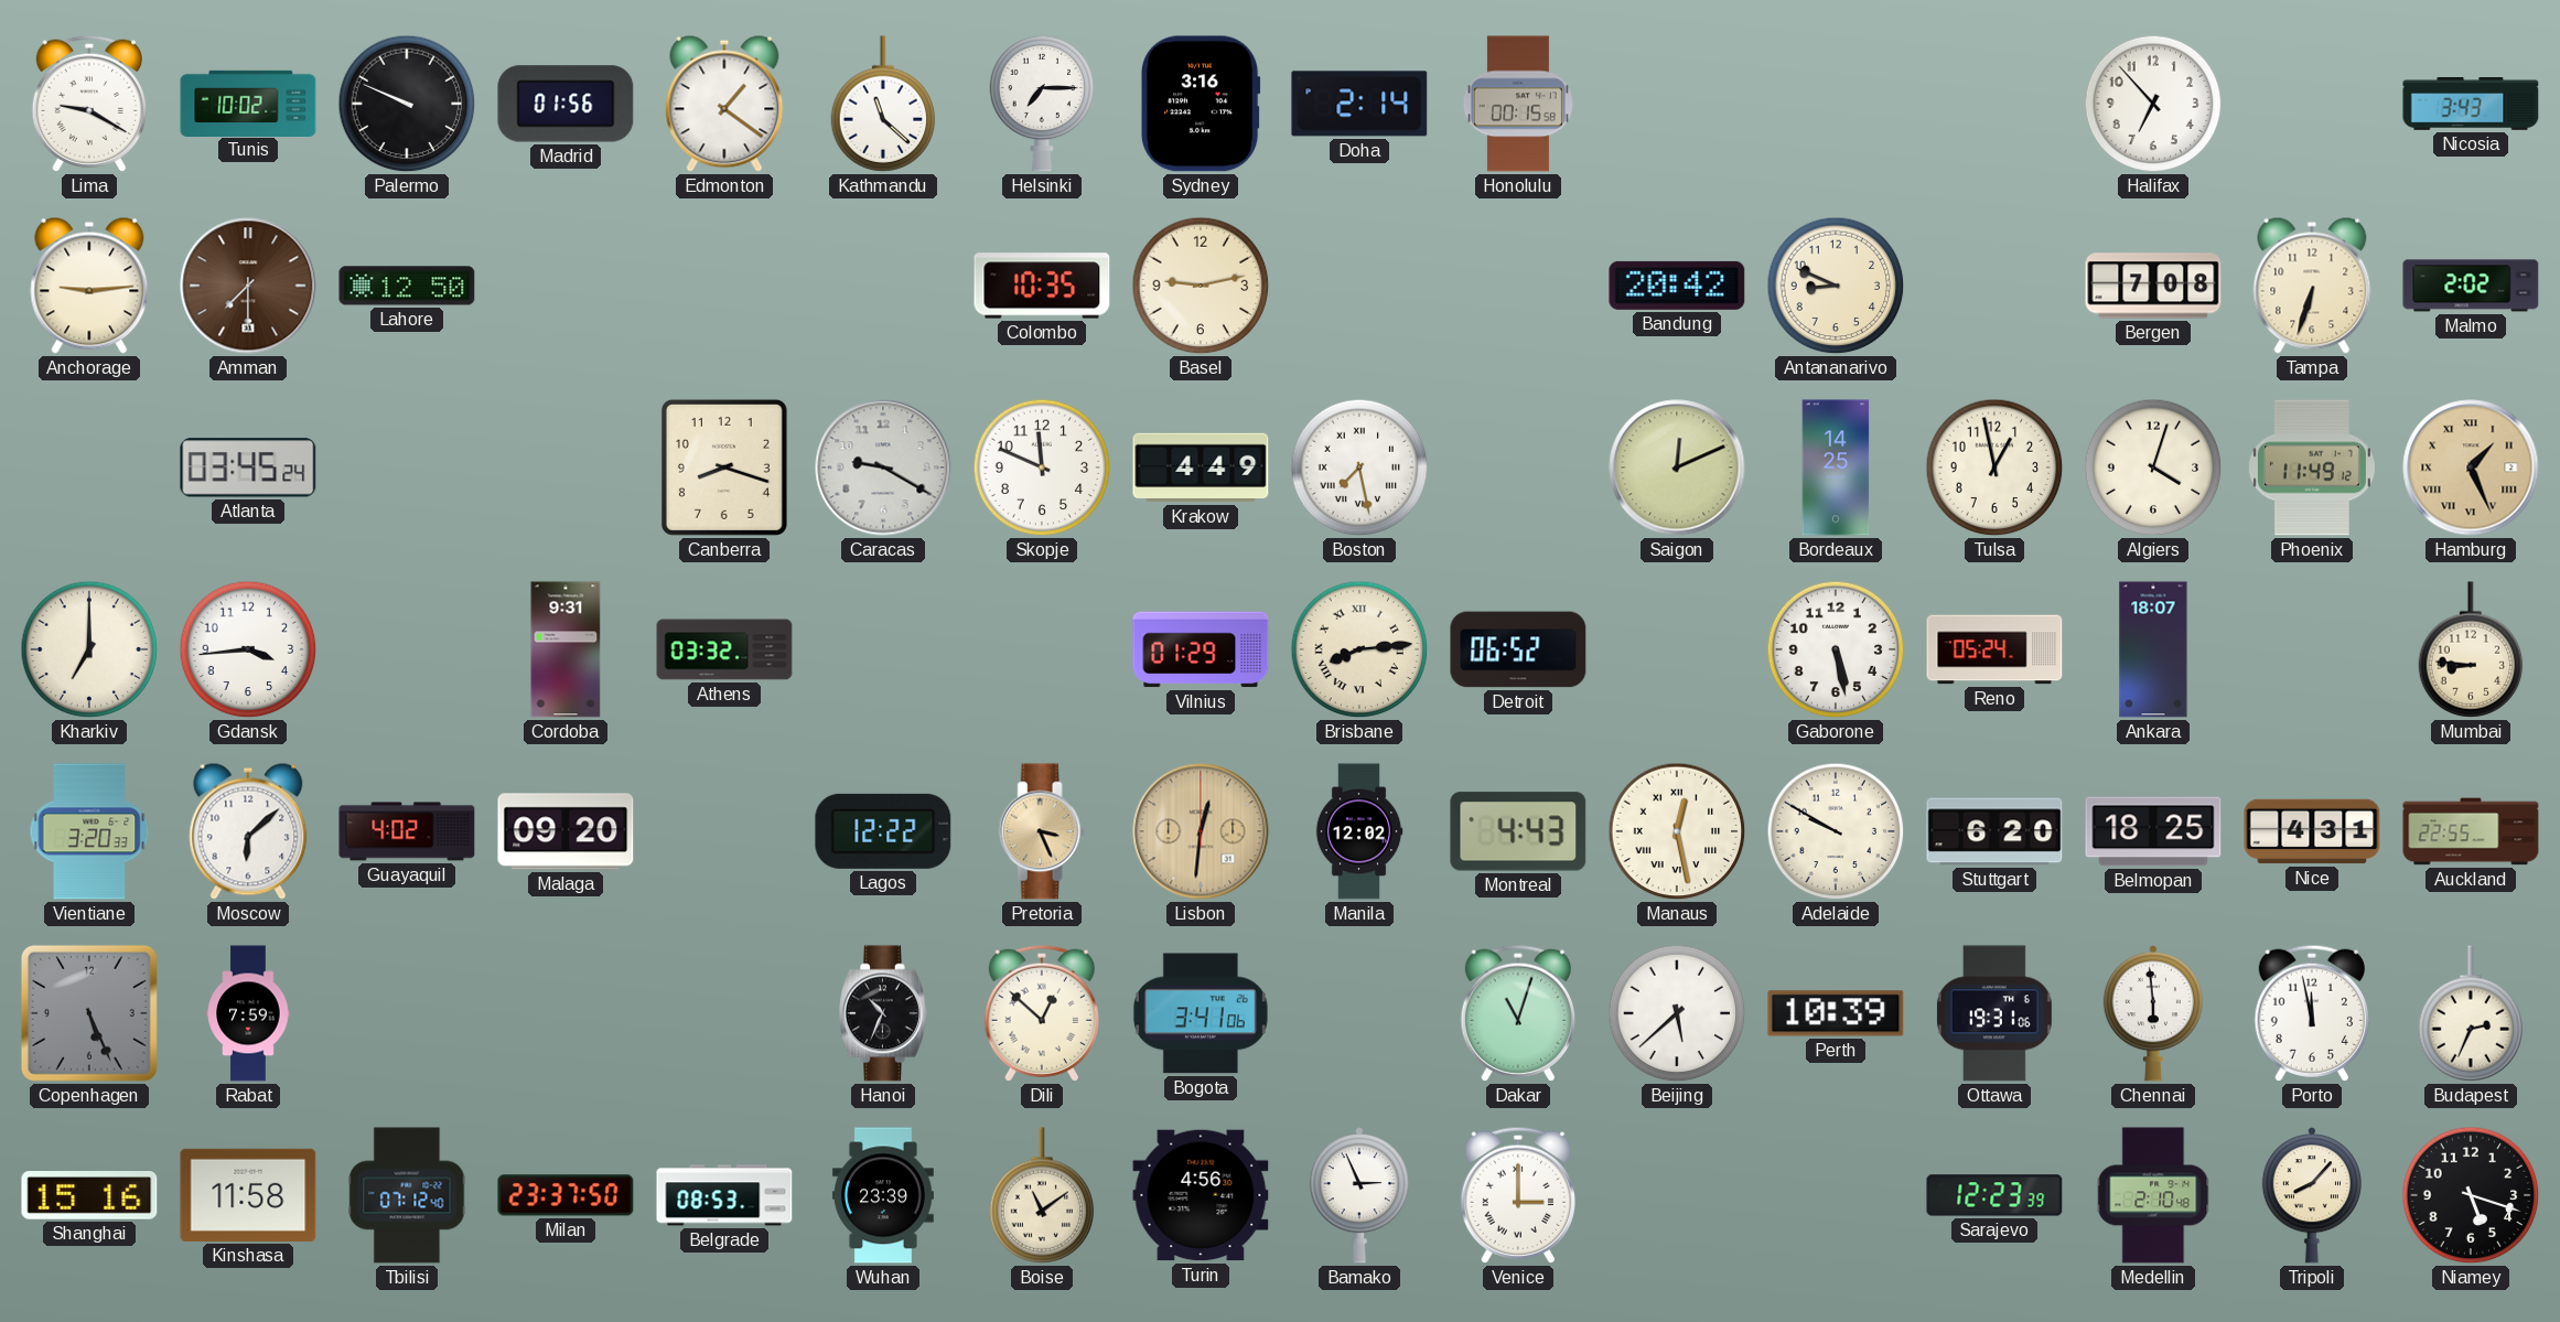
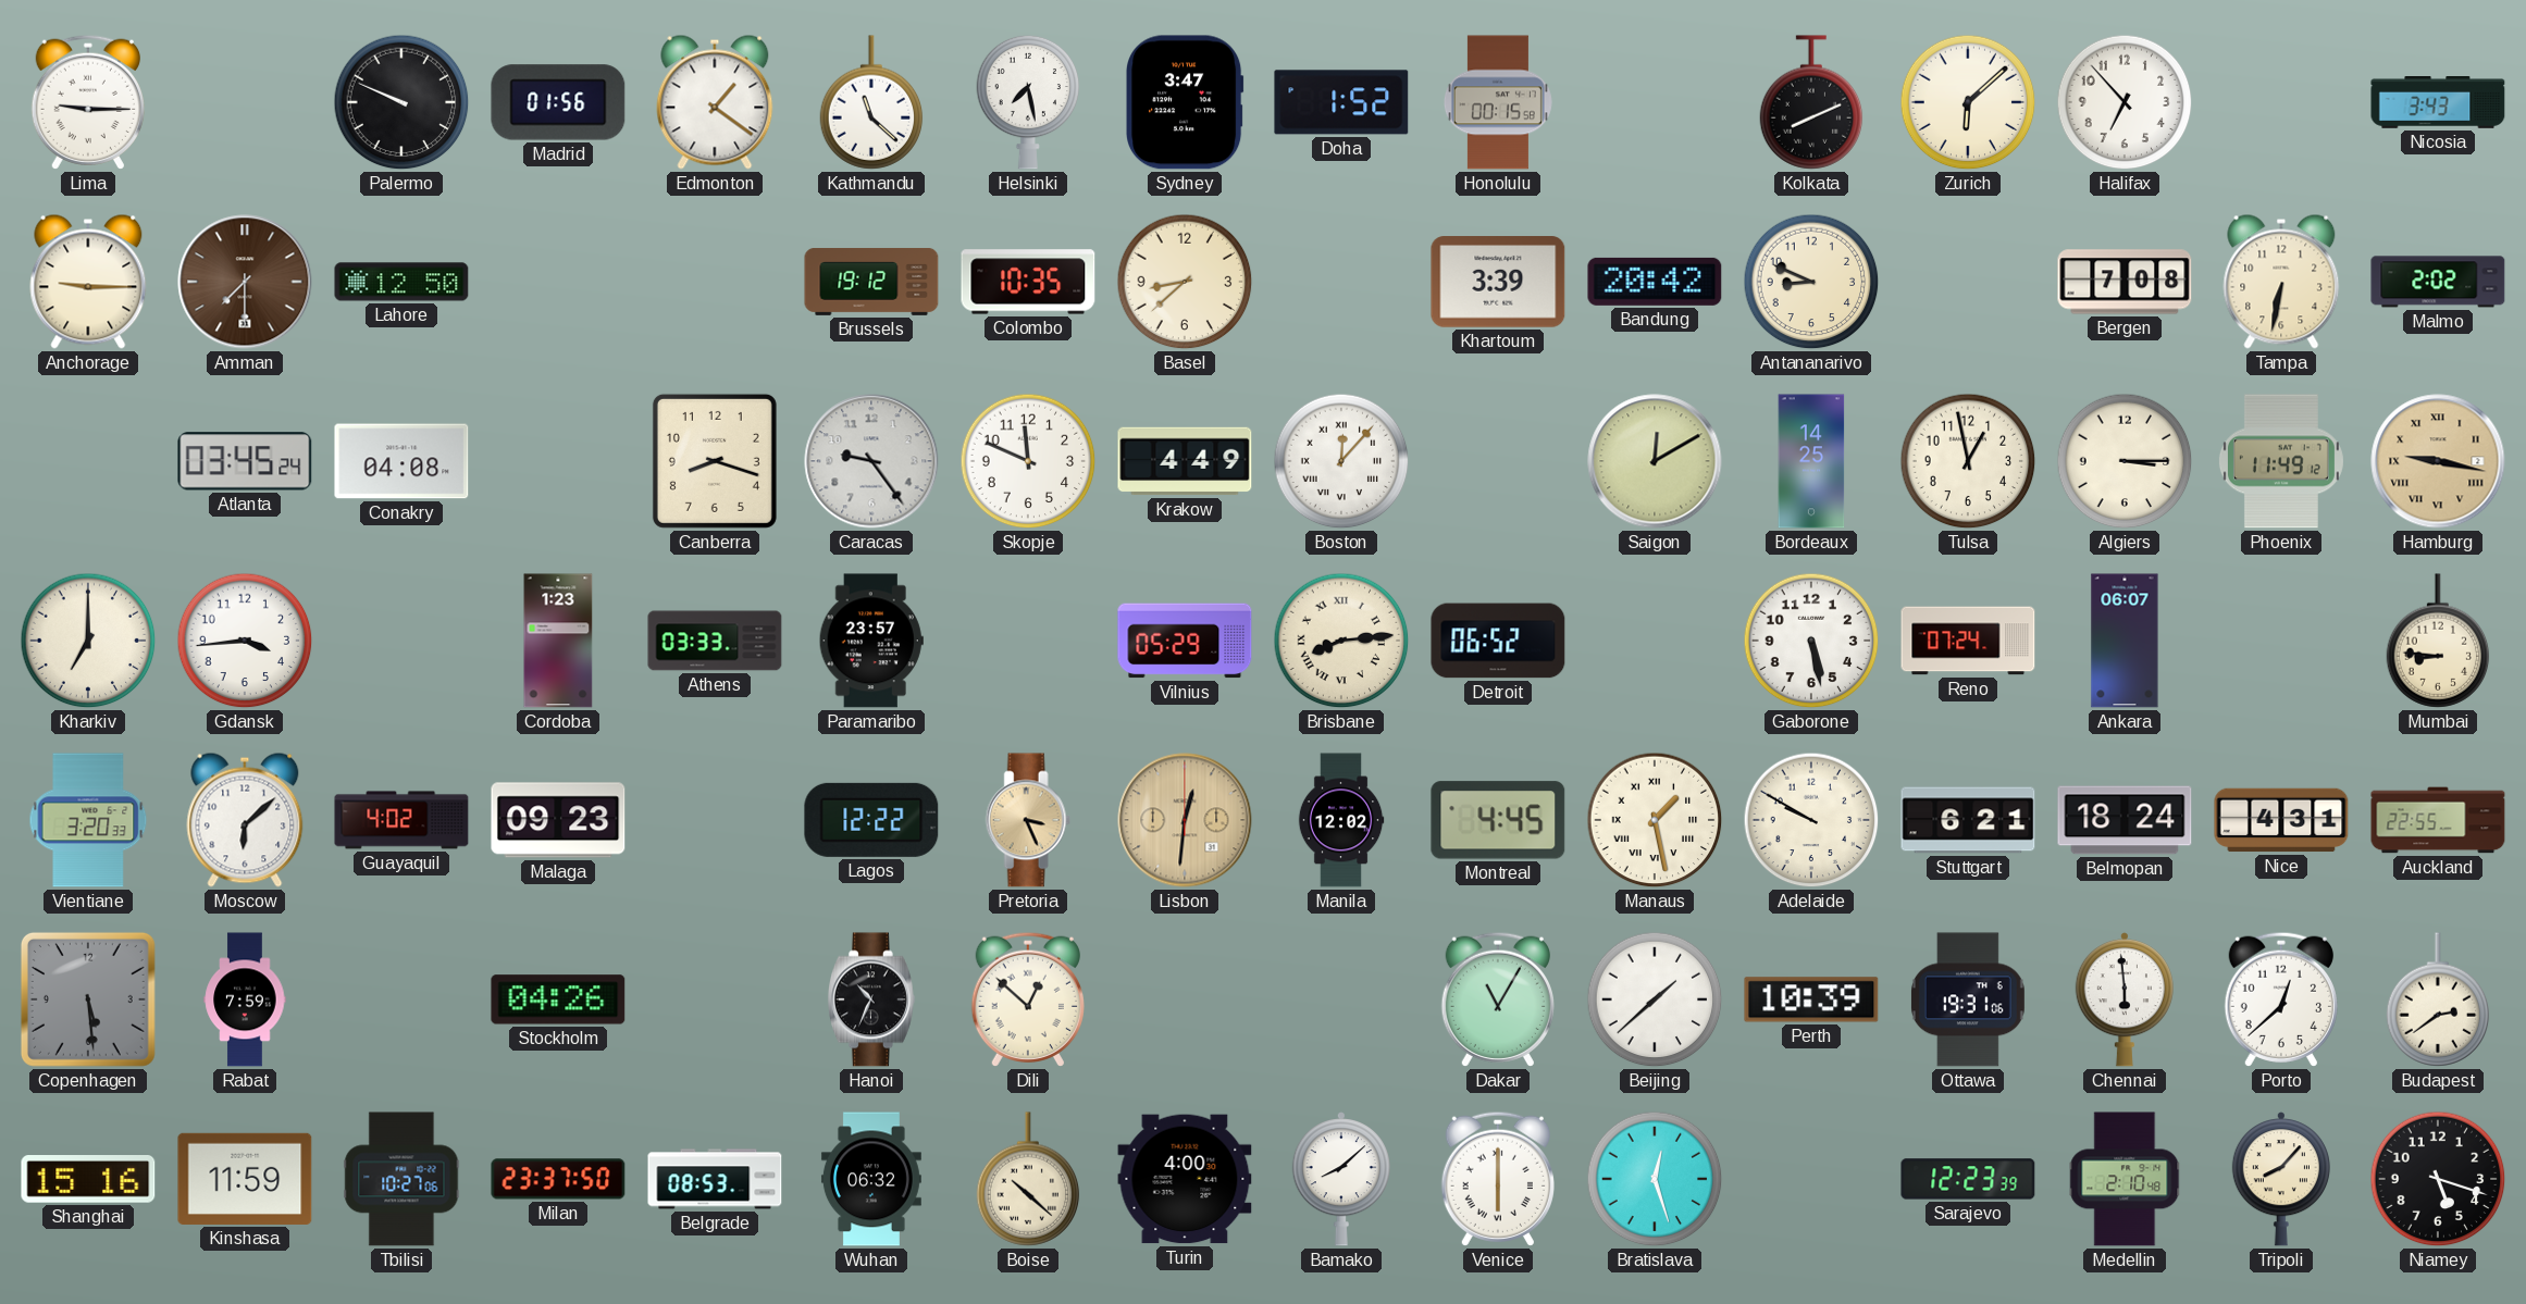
Lima: 9:20 -> 9:15 (88, 102)
Tunis: 10:02 -> none (248, 103)
Helsinki: 7:15 -> 7:28 (1028, 102)
Sydney: 3:16 -> 3:47 (1186, 102)
Doha: 2:14 -> 1:52 (1341, 102)
Kolkata: none -> 8:11 (1811, 102)
Zurich: none -> 6:08 (1968, 102)
Anchorage: 9:14 -> 9:15 (88, 282)
Brussels: none -> 19:12 (871, 283)
Basel: 9:13 -> 8:38 (1185, 282)
Khartoum: none -> 3:39 (1498, 282)
Tampa: 6:33 -> 6:32 (2281, 282)
Conakry: none -> 04:08 (401, 461)
Caracas: 9:20 -> 9:24 (871, 461)
Boston: 7:28 -> 12:07 (1341, 461)
Saigon: 12:11 -> 12:10 (1655, 461)
Algiers: 4:03 -> 3:15 (2125, 461)
Hamburg: 1:26 -> 9:17 (2438, 461)
Cordoba: 9:31 -> 1:23 (558, 641)
Athens: 03:32 -> 03:33 (715, 641)
Paramaribo: none -> 23:57 (871, 641)
Vilnius: 01:29 -> 05:29 (1185, 641)
Reno: 05:24 -> 07:24 (1968, 641)
Ankara: 18:07 -> 06:07 (2125, 641)
Malaga: 09:20 -> 09:23 (558, 820)
Montreal: 4:43 -> 4:45 (1498, 820)
Manaus: 12:28 -> 1:28 (1655, 820)
Stuttgart: 6:20 -> 6:21 (1968, 820)
Belmopan: 18:25 -> 18:24 (2125, 820)
Copenhagen: 5:26 -> 5:29 (88, 999)
Stockholm: none -> 04:26 (558, 999)
Bogota: 3:41 -> none (1201, 1013)
Dakar: 11:03 -> 11:05 (1498, 999)
Beijing: 5:38 -> 1:38 (1655, 999)
Porto: 11:58 -> 12:38 (2281, 999)
Budapest: 2:34 -> 2:39 (2438, 999)
Kinshasa: 11:58 -> 11:59 (245, 1179)
Tbilisi: 07:12 -> 10:27 (401, 1179)
Wuhan: 23:39 -> 06:32 (871, 1179)
Boise: 11:09 -> 10:22 (1028, 1179)
Turin: 4:56 -> 4:00 (1185, 1179)
Bamako: 2:56 -> 8:08 (1341, 1179)
Venice: 3:00 -> 6:00 (1498, 1179)
Bratislava: none -> 12:27 (1655, 1179)
